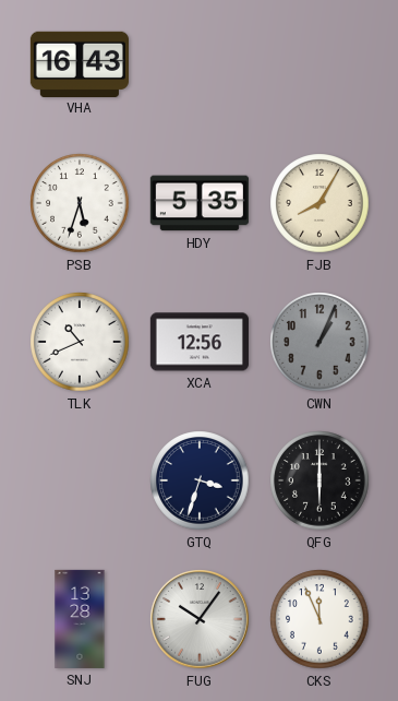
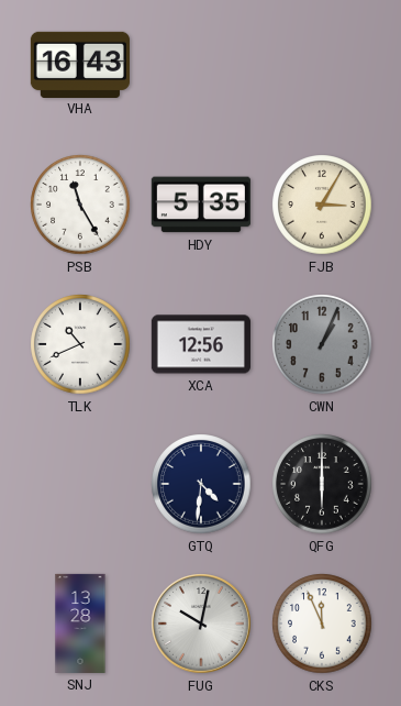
PSB: 5:33 -> 11:25 (80, 205)
FJB: 8:05 -> 3:05 (322, 205)
GTQ: 3:33 -> 4:31 (201, 484)
FUG: 10:06 -> 10:02 (201, 624)
